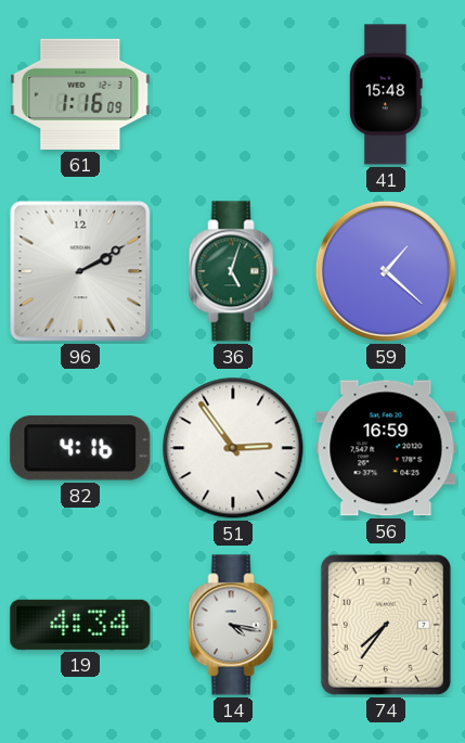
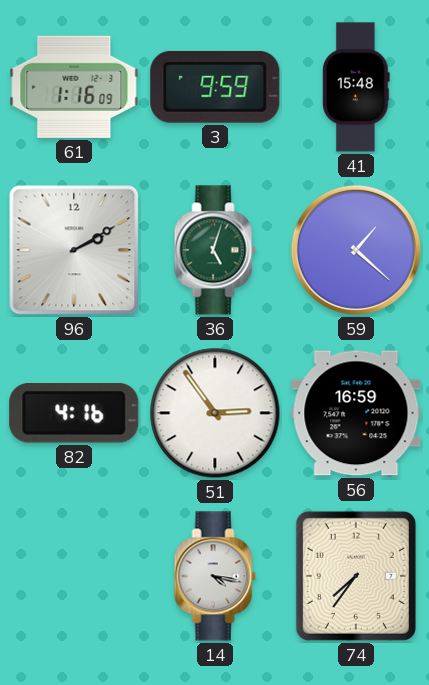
3: none -> 9:59 (215, 87)
19: 4:34 -> none (80, 625)
